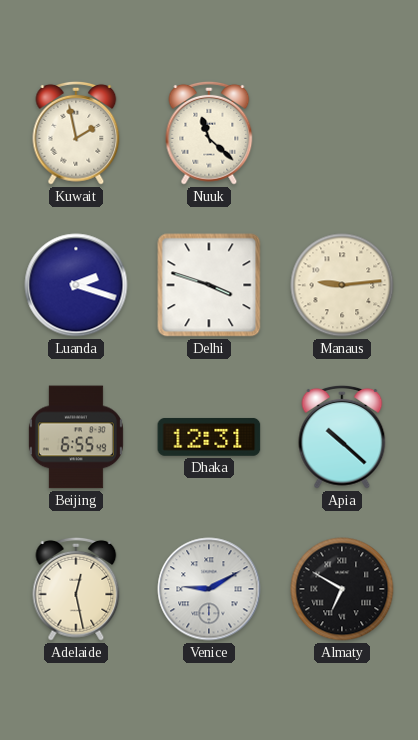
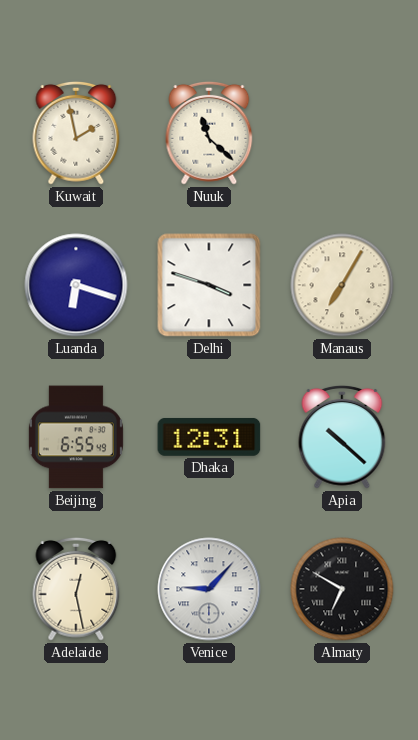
Luanda: 2:18 -> 6:18 (76, 285)
Manaus: 9:14 -> 7:05 (342, 285)
Venice: 9:10 -> 9:07 (209, 589)
